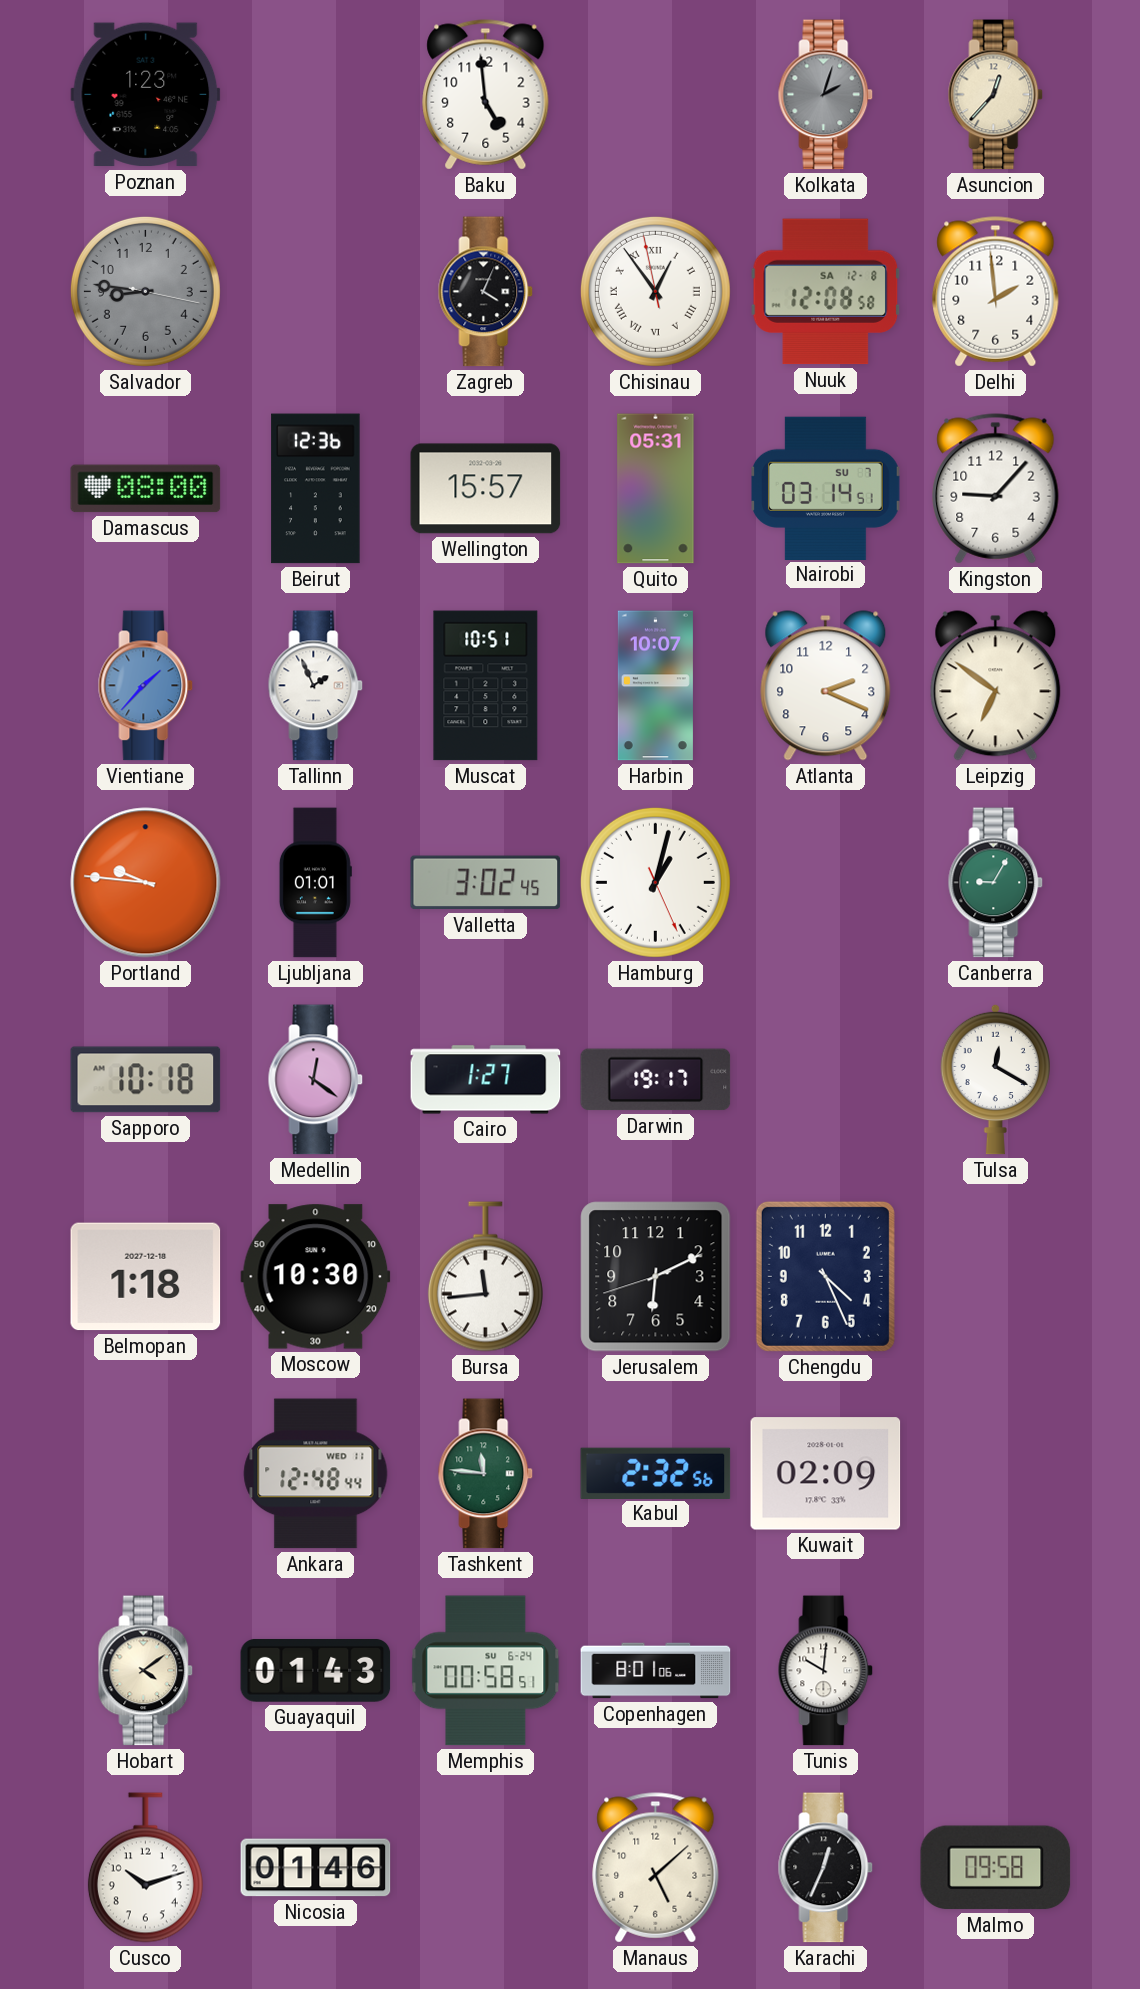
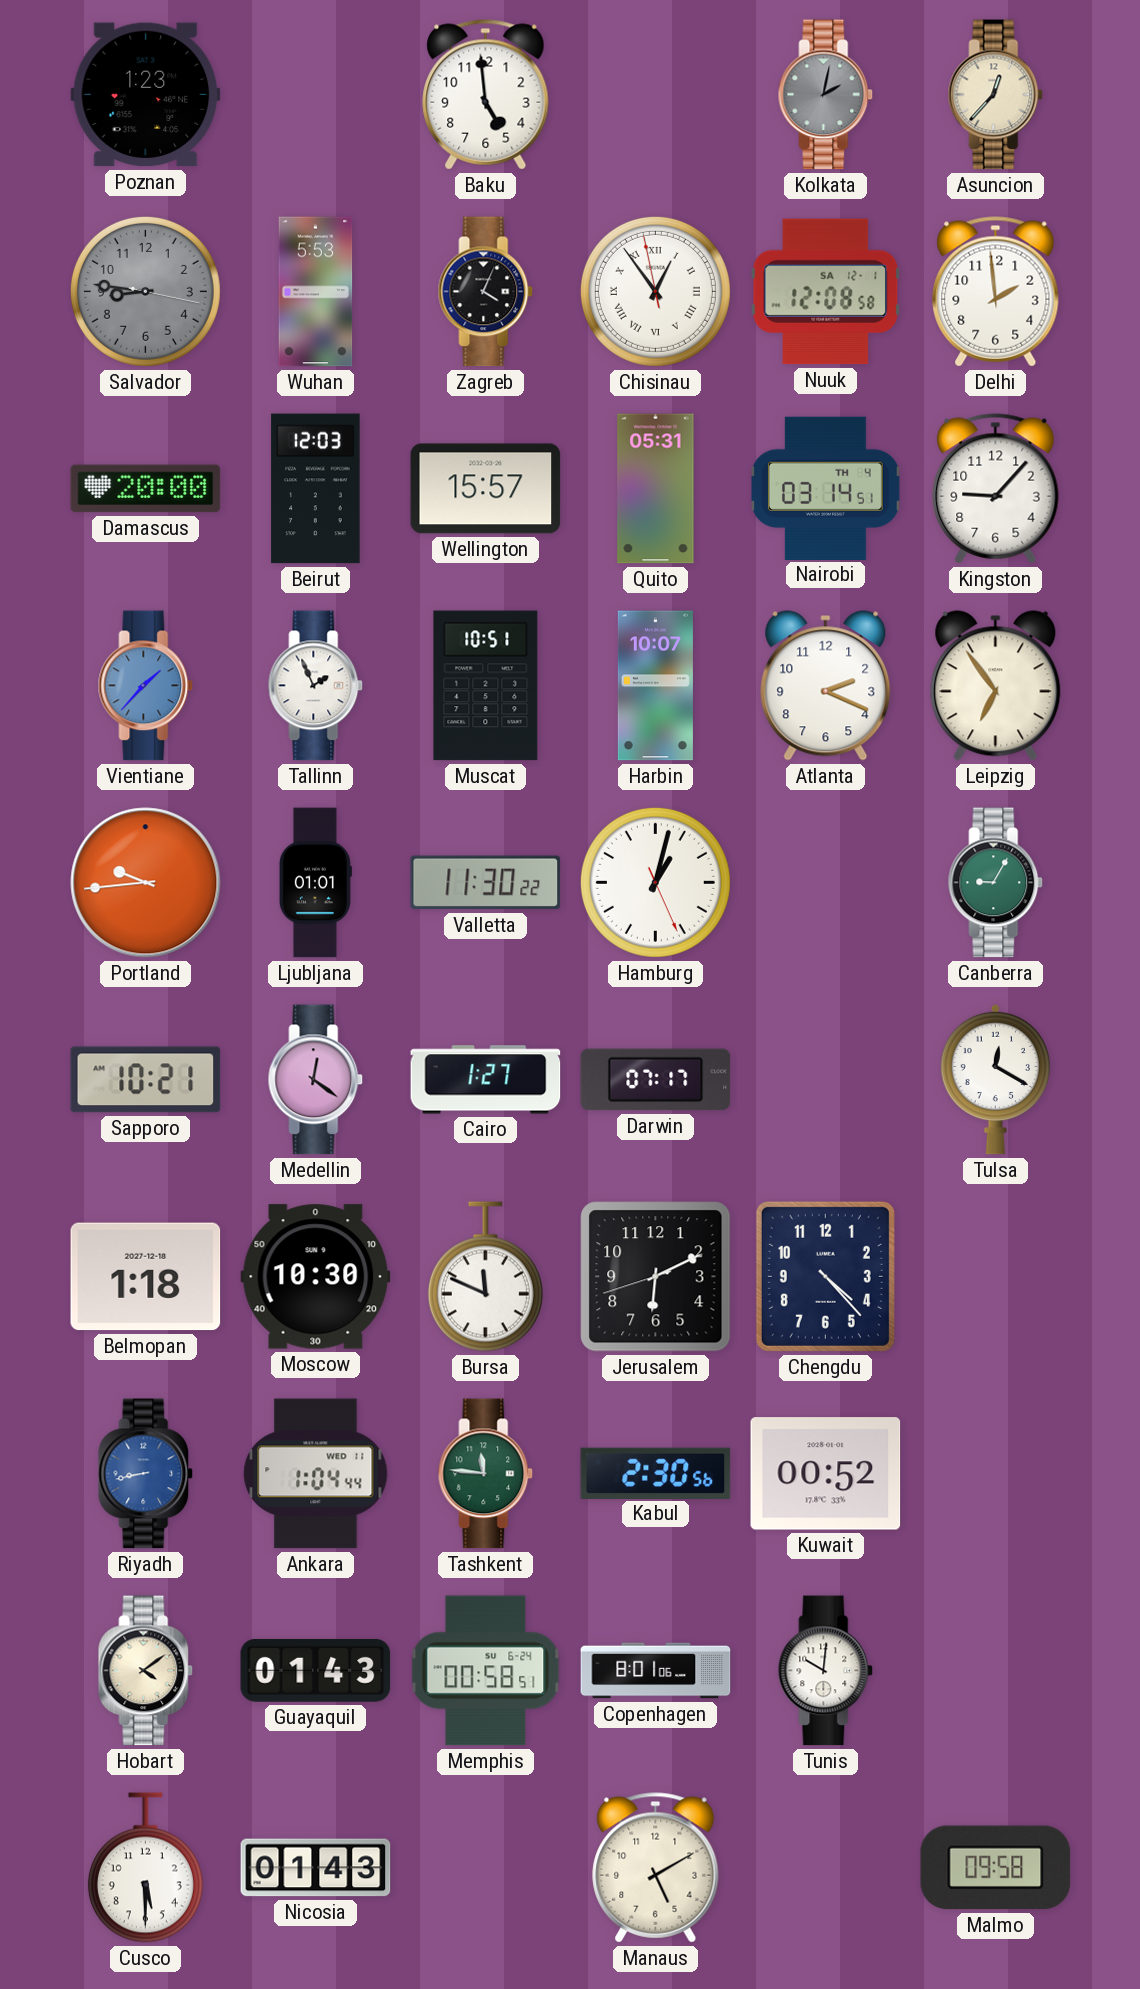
Kolkata: 2:03 -> 2:02 (826, 95)
Wuhan: none -> 5:53 (316, 292)
Nuuk date: SA 12-8 -> SA 12-1 (826, 292)
Damascus: 08:00 -> 20:00 (146, 489)
Beirut: 12:36 -> 12:03 (316, 489)
Nairobi date: SU 7 -> TH 4 (826, 488)
Leipzig: 6:51 -> 6:54 (996, 686)
Portland: 9:46 -> 9:44 (146, 883)
Valletta: 3:02 -> 11:30 (486, 883)
Sapporo: 10:18 -> 10:21 (146, 1080)
Darwin: 19:17 -> 07:17 (656, 1080)
Bursa: 11:44 -> 11:49 (485, 1277)
Chengdu: 4:26 -> 4:23 (825, 1276)
Riyadh: none -> 8:43 (146, 1474)
Ankara: 12:48 -> 1:04 (316, 1474)
Kabul: 2:32 -> 2:30 (656, 1473)
Kuwait: 02:09 -> 00:52 (826, 1474)
Cusco: 10:12 -> 5:30 (145, 1868)
Nicosia: 01:46 -> 01:43 (316, 1868)
Manaus: 5:08 -> 5:10 (656, 1868)
Karachi: 12:34 -> none (826, 1868)
